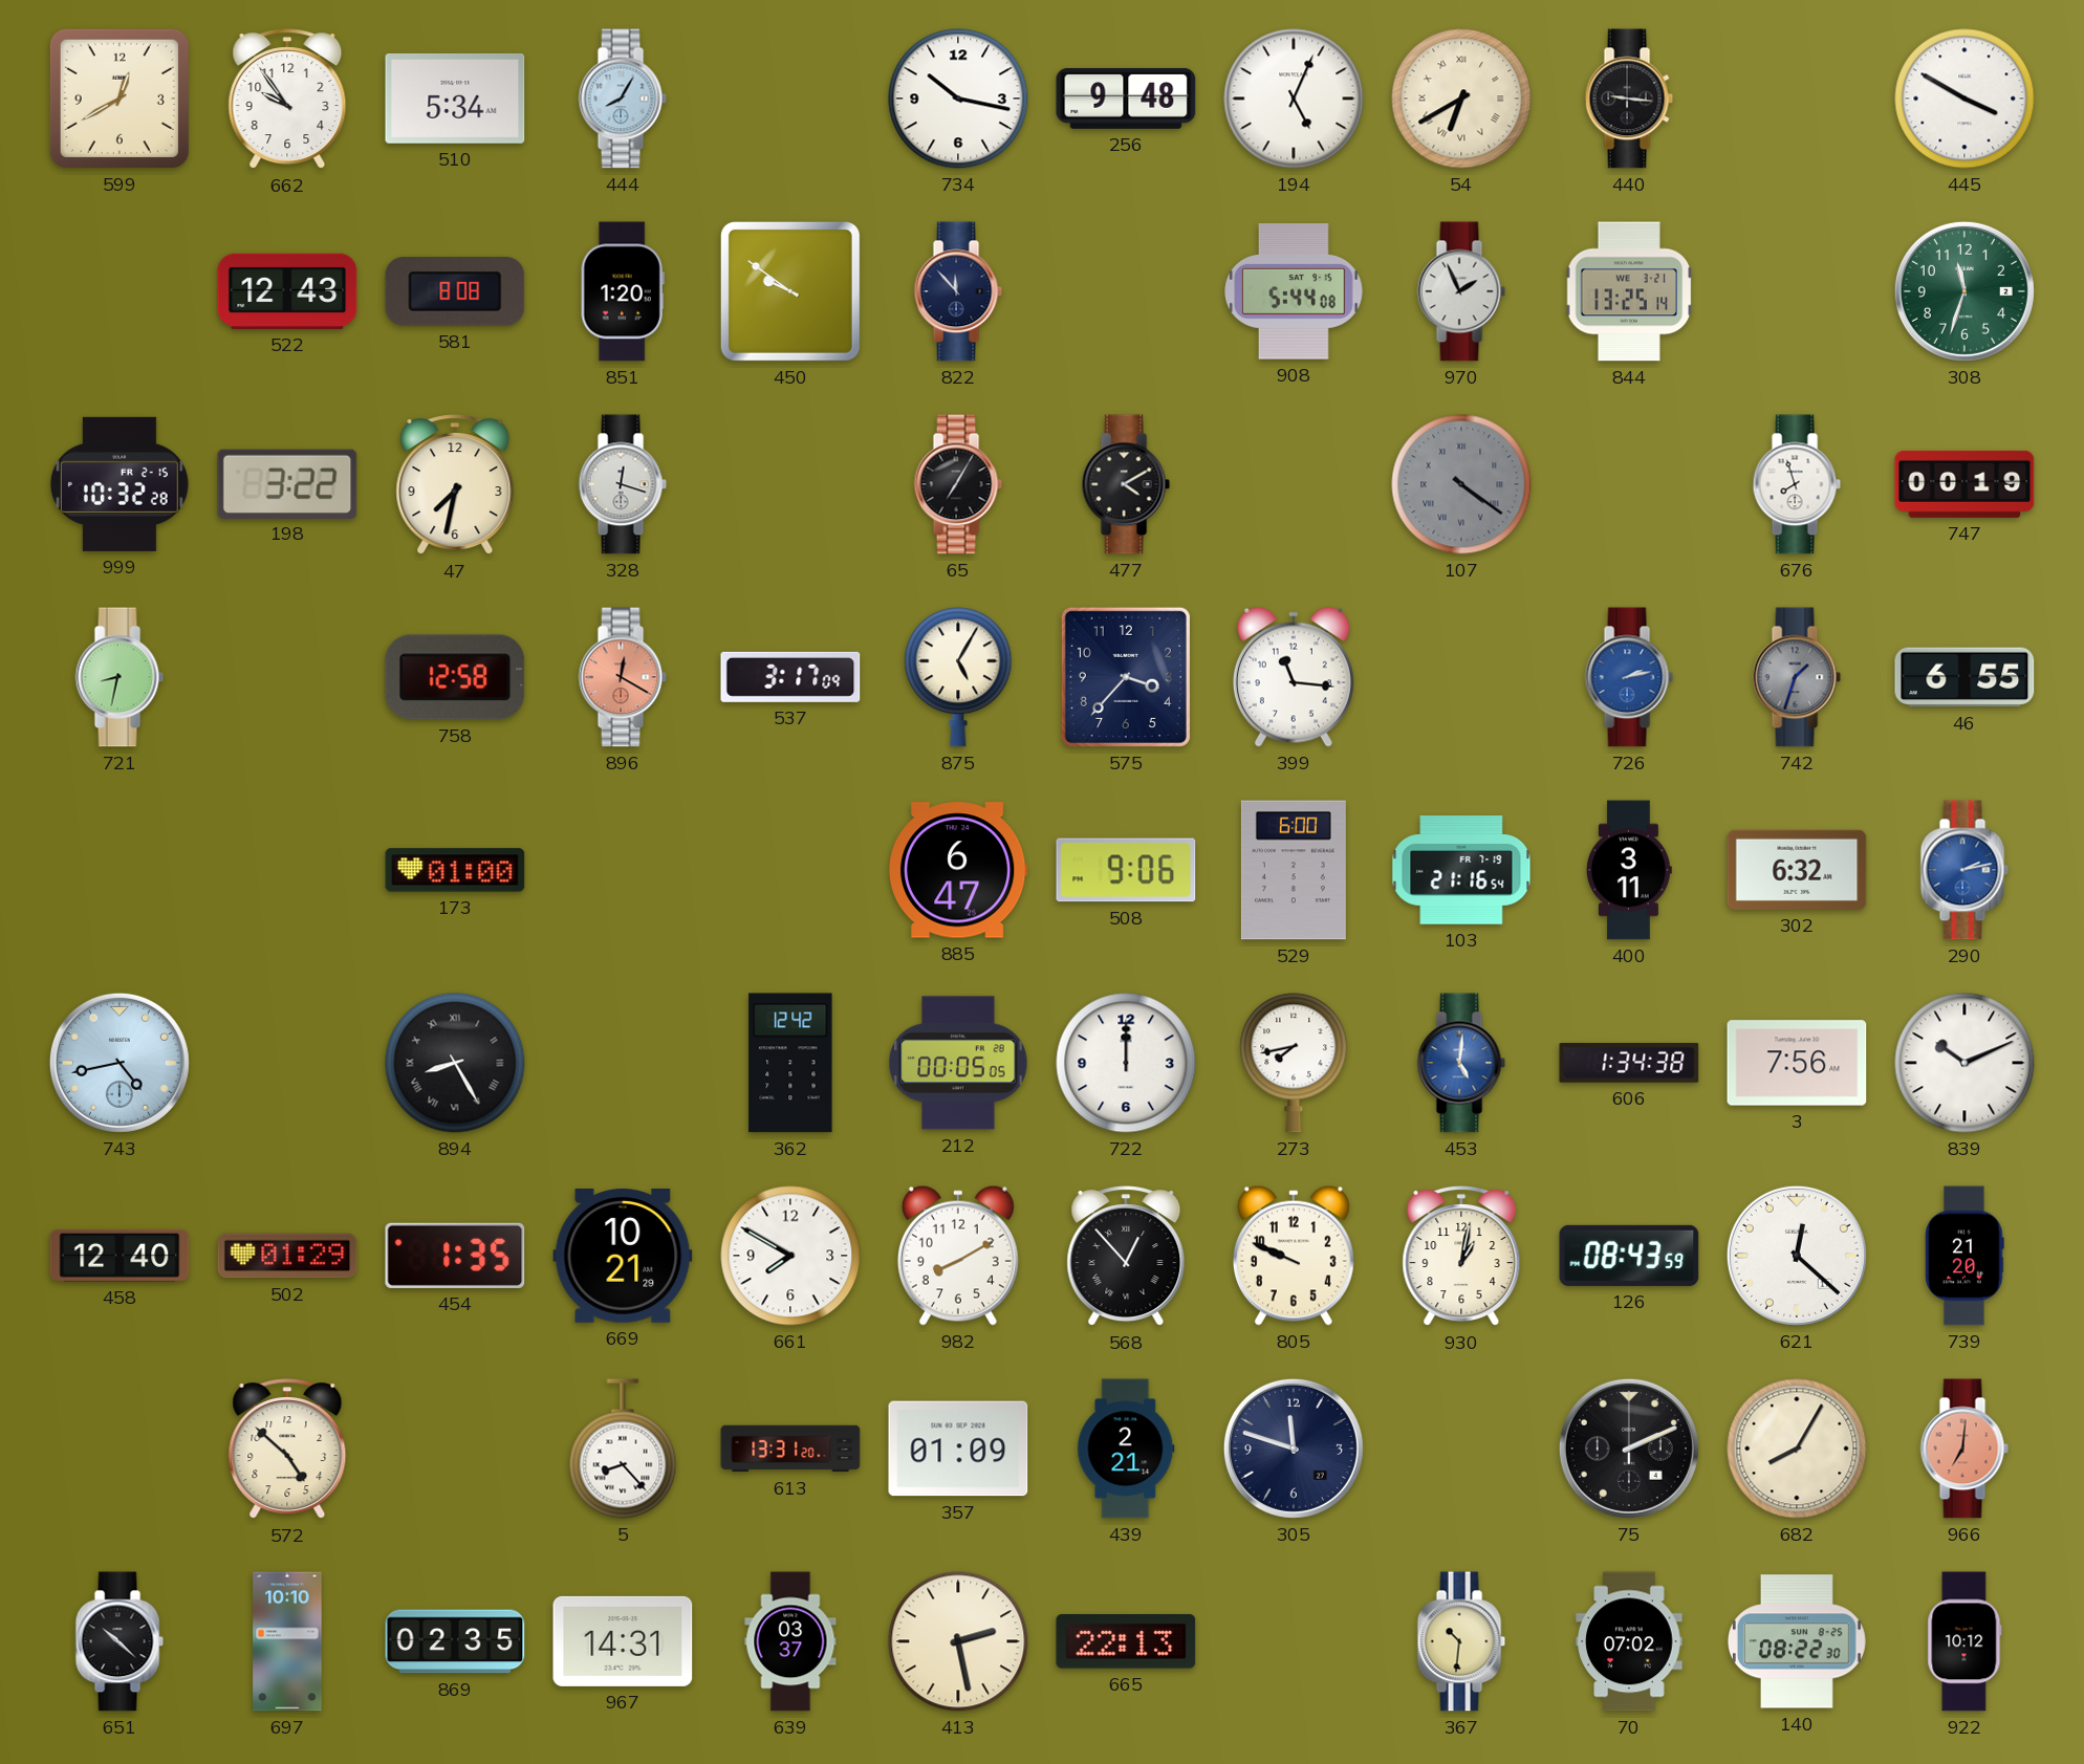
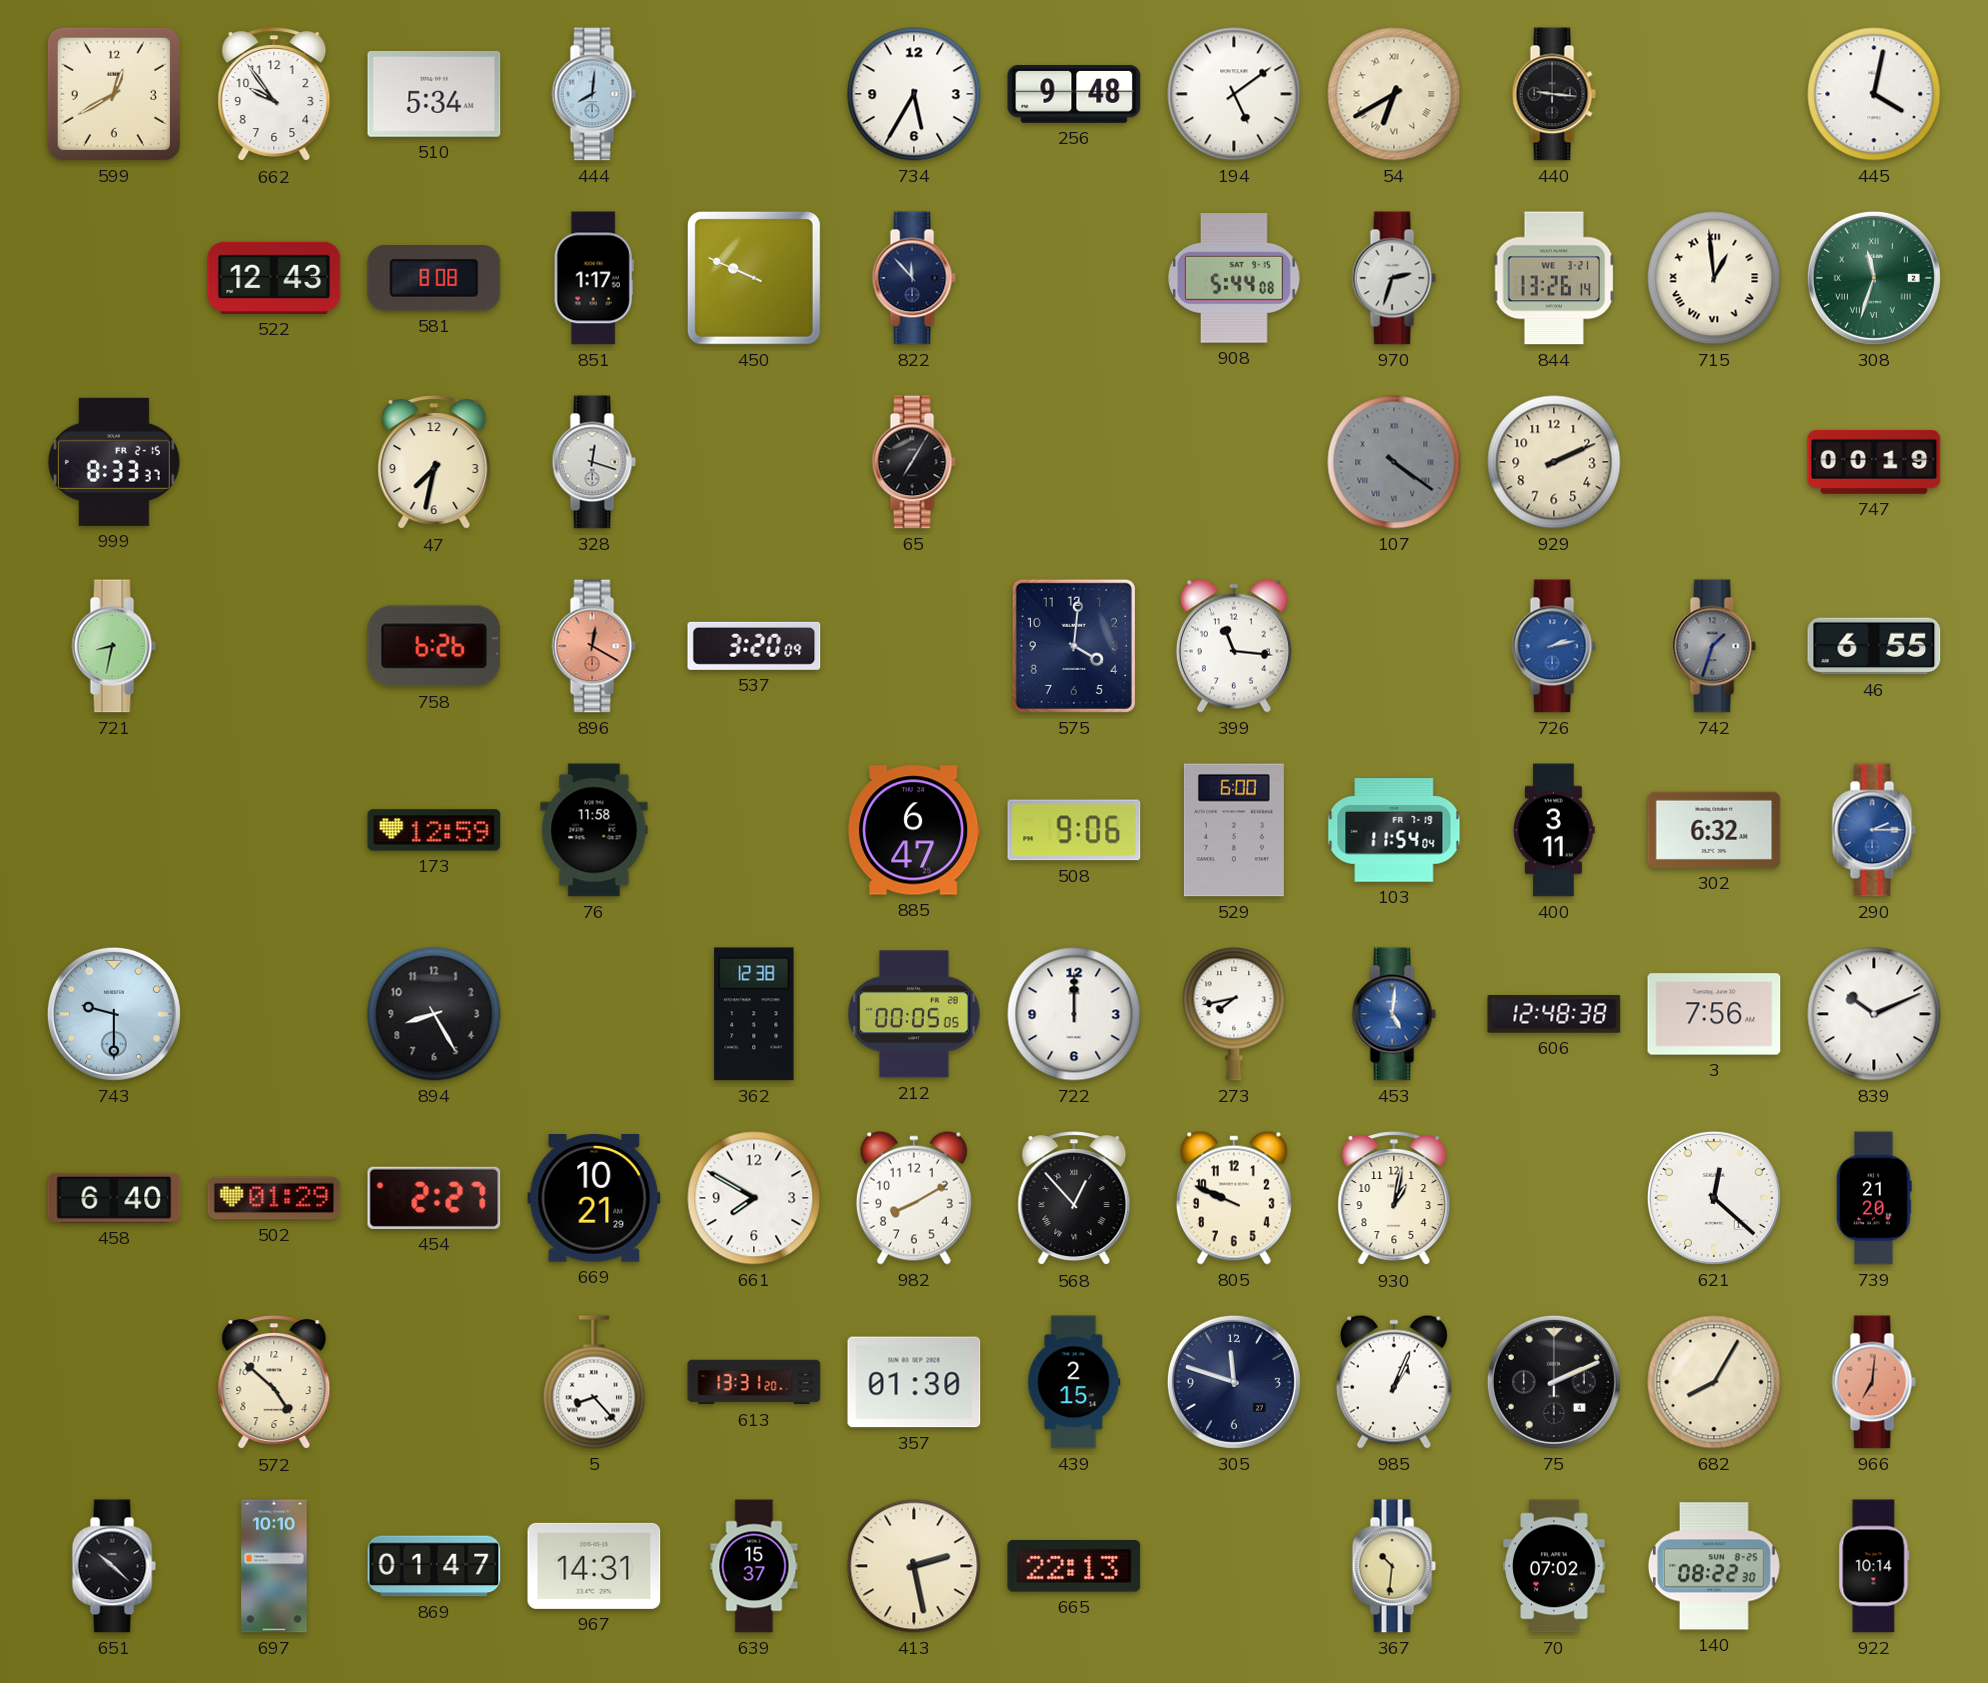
444: 8:05 -> 8:01 (594, 94)
734: 10:17 -> 5:35 (914, 94)
194: 5:04 -> 5:09 (1234, 94)
445: 3:50 -> 4:02 (1874, 94)
851: 1:20 -> 1:17 (594, 278)
450: 9:51 -> 9:49 (754, 278)
970: 1:56 -> 2:33 (1394, 278)
844: 13:25 -> 13:26 (1554, 278)
715: none -> 12:59 (1714, 278)
308 numerals: Arabic -> Roman (1874, 278)
999: 10:32 -> 8:33 (114, 462)
198: 3:22 -> none (287, 483)
477: 4:10 -> none (1126, 484)
929: none -> 2:11 (1554, 462)
676: 7:57 -> none (1797, 484)
758: 12:58 -> 6:26 (434, 646)
537: 3:17 -> 3:20 (754, 646)
875: 5:05 -> none (958, 677)
575: 3:37 -> 4:01 (1074, 646)
173: 01:00 -> 12:59 (434, 830)
76: none -> 11:58 (594, 830)
103: 21:16 -> 11:54 (1394, 830)
290: 2:13 -> 2:15 (1874, 830)
743: 4:43 -> 9:30 (114, 1014)
894 numerals: Roman -> Arabic (434, 1014)
362: 12:42 -> 12:38 (754, 1014)
606: 1:34 -> 12:48 (1554, 1015)
458: 12:40 -> 6:40 (114, 1198)
454: 1:35 -> 2:27 (434, 1198)
126: 08:43 -> none (1629, 1256)
357: 01:09 -> 01:30 (914, 1382)
439: 2:21 -> 2:15 (1074, 1382)
985: none -> 1:04 (1394, 1382)
869: 02:35 -> 01:47 (434, 1566)
639: 03:37 -> 15:37 (754, 1566)
922: 10:12 -> 10:14 (1874, 1566)
